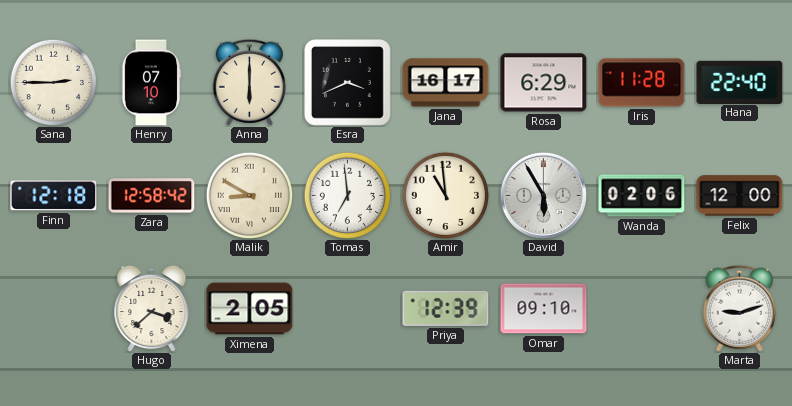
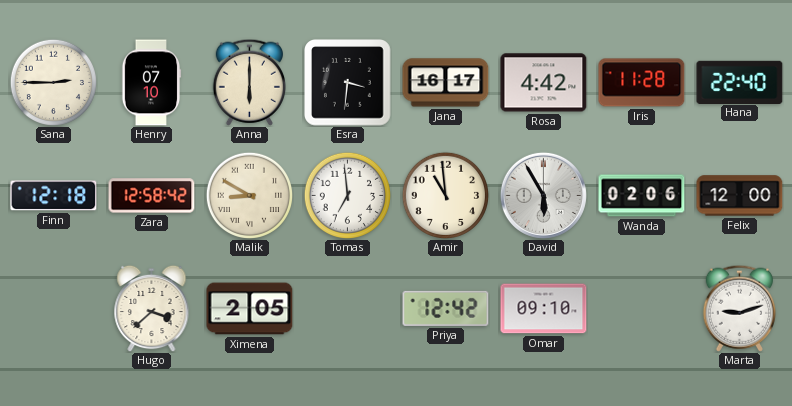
Esra: 3:41 -> 3:31 (348, 83)
Rosa: 6:29 -> 4:42 (544, 83)
Priya: 12:39 -> 12:42 (446, 308)
